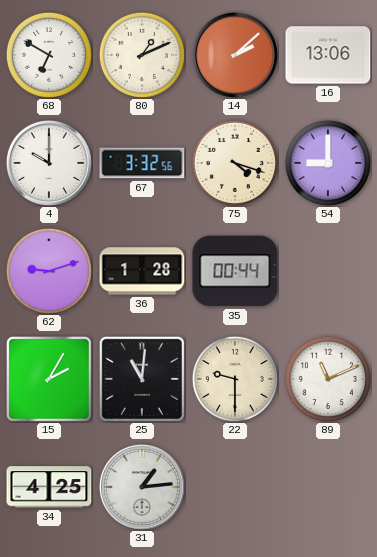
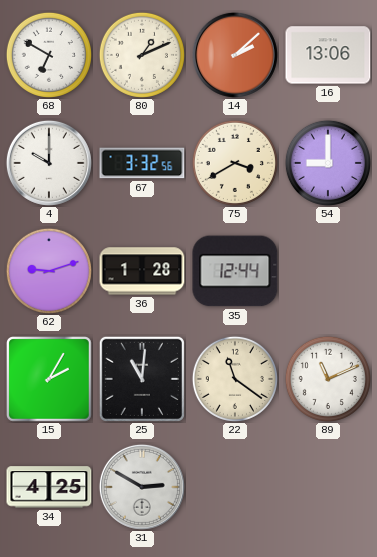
75: 4:18 -> 3:40 (235, 163)
35: 00:44 -> 12:44 (235, 271)
22: 9:30 -> 11:21 (235, 379)
31: 1:14 -> 2:50 (142, 487)
